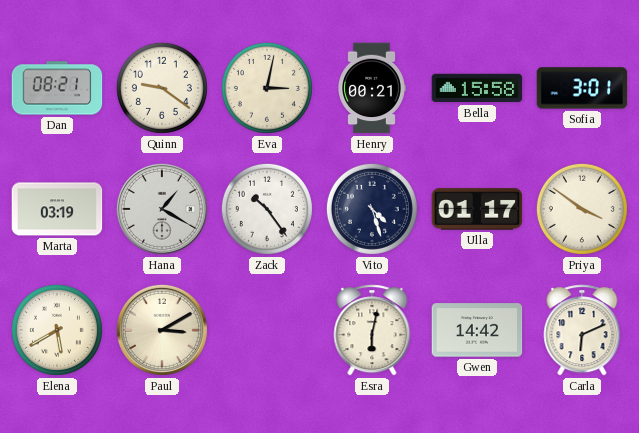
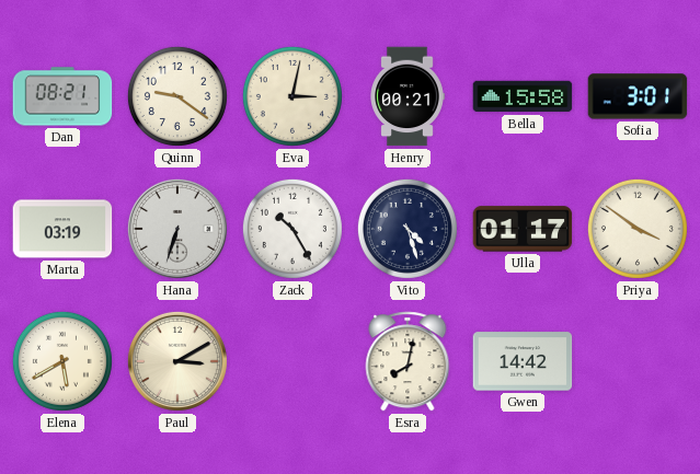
Hana: 1:20 -> 6:33 (177, 229)
Zack: 10:24 -> 10:25 (292, 229)
Esra: 6:02 -> 8:02 (408, 361)
Carla: 6:11 -> none (582, 330)
